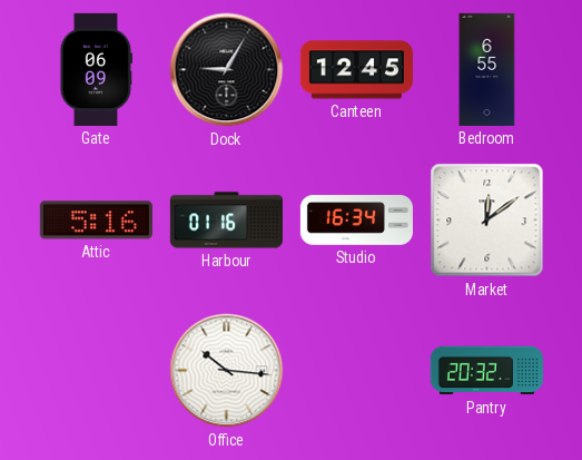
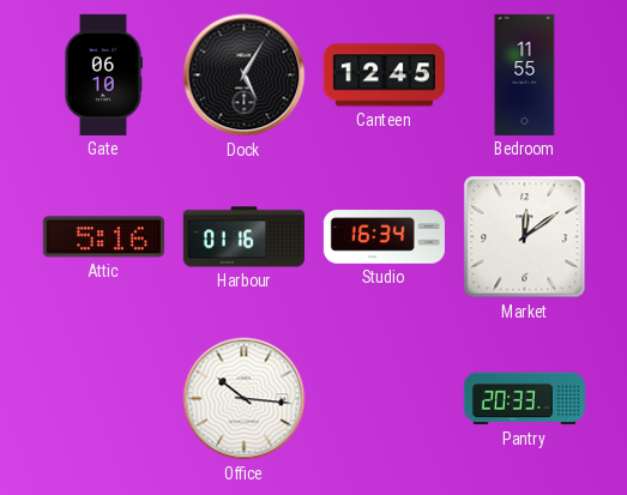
Gate: 06:09 -> 06:10 (103, 74)
Dock: 9:05 -> 5:05 (245, 76)
Bedroom: 6:55 -> 11:55 (525, 74)
Pantry: 20:32 -> 20:33 (524, 399)
